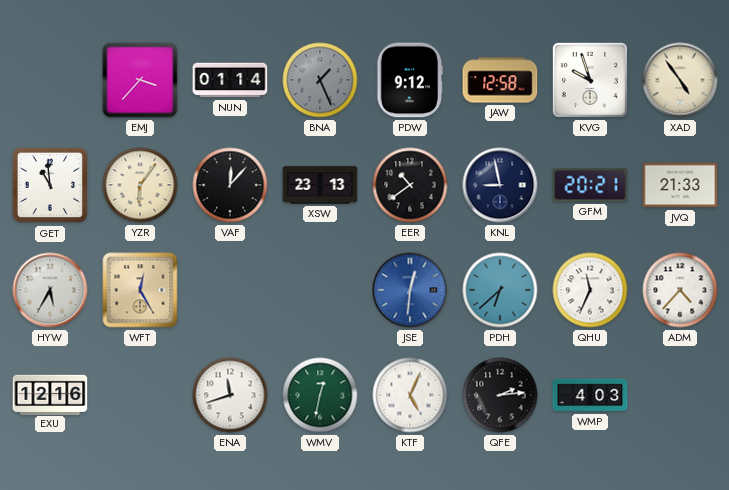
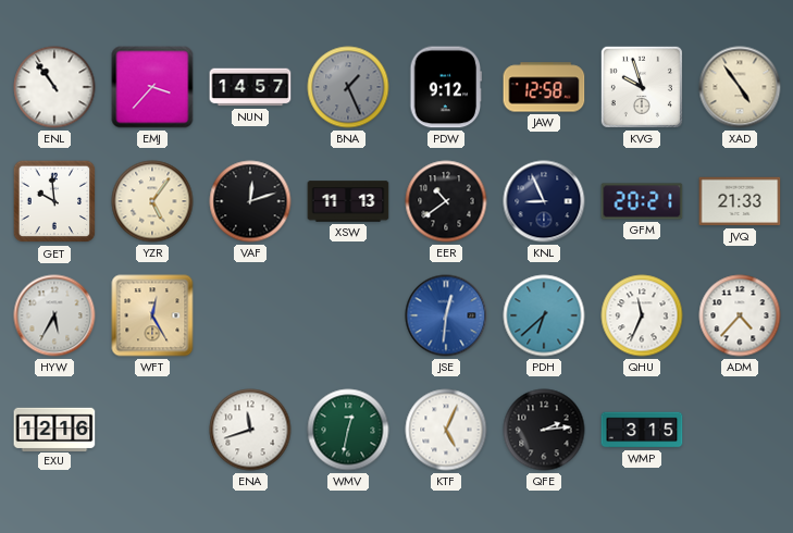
ENL: none -> 10:54 (54, 87)
NUN: 01:14 -> 14:57 (250, 87)
GET: 10:59 -> 9:59 (54, 201)
YZR: 6:06 -> 5:06 (152, 201)
VAF: 12:07 -> 12:12 (250, 201)
XSW: 23:13 -> 11:13 (348, 201)
KNL: 8:58 -> 8:56 (544, 201)
WMP: 4:03 -> 3:15 (642, 430)
